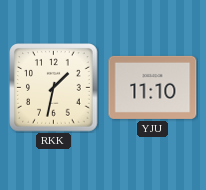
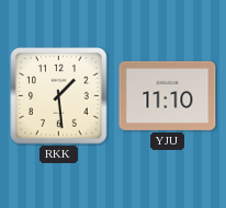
RKK: 1:32 -> 1:29 (59, 96)
